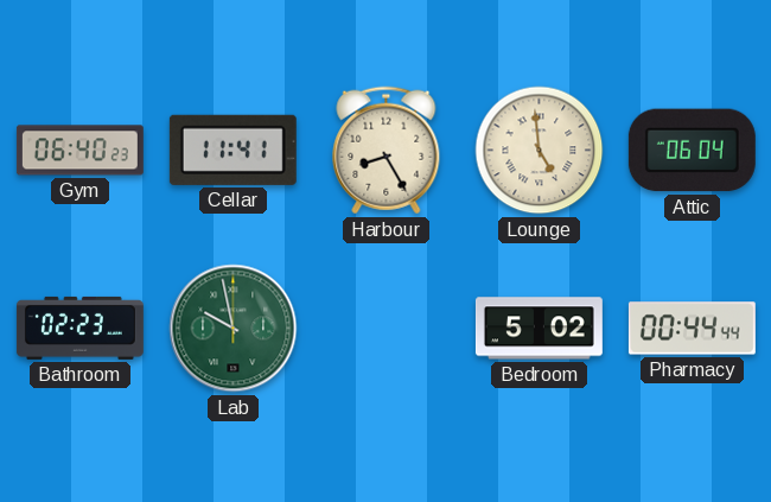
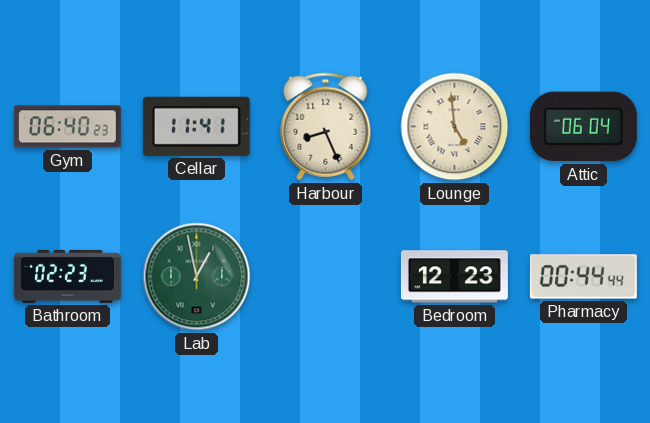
Harbour: 8:25 -> 8:26 (326, 127)
Lab: 9:58 -> 12:58 (197, 277)
Bedroom: 5:02 -> 12:23 (454, 277)
